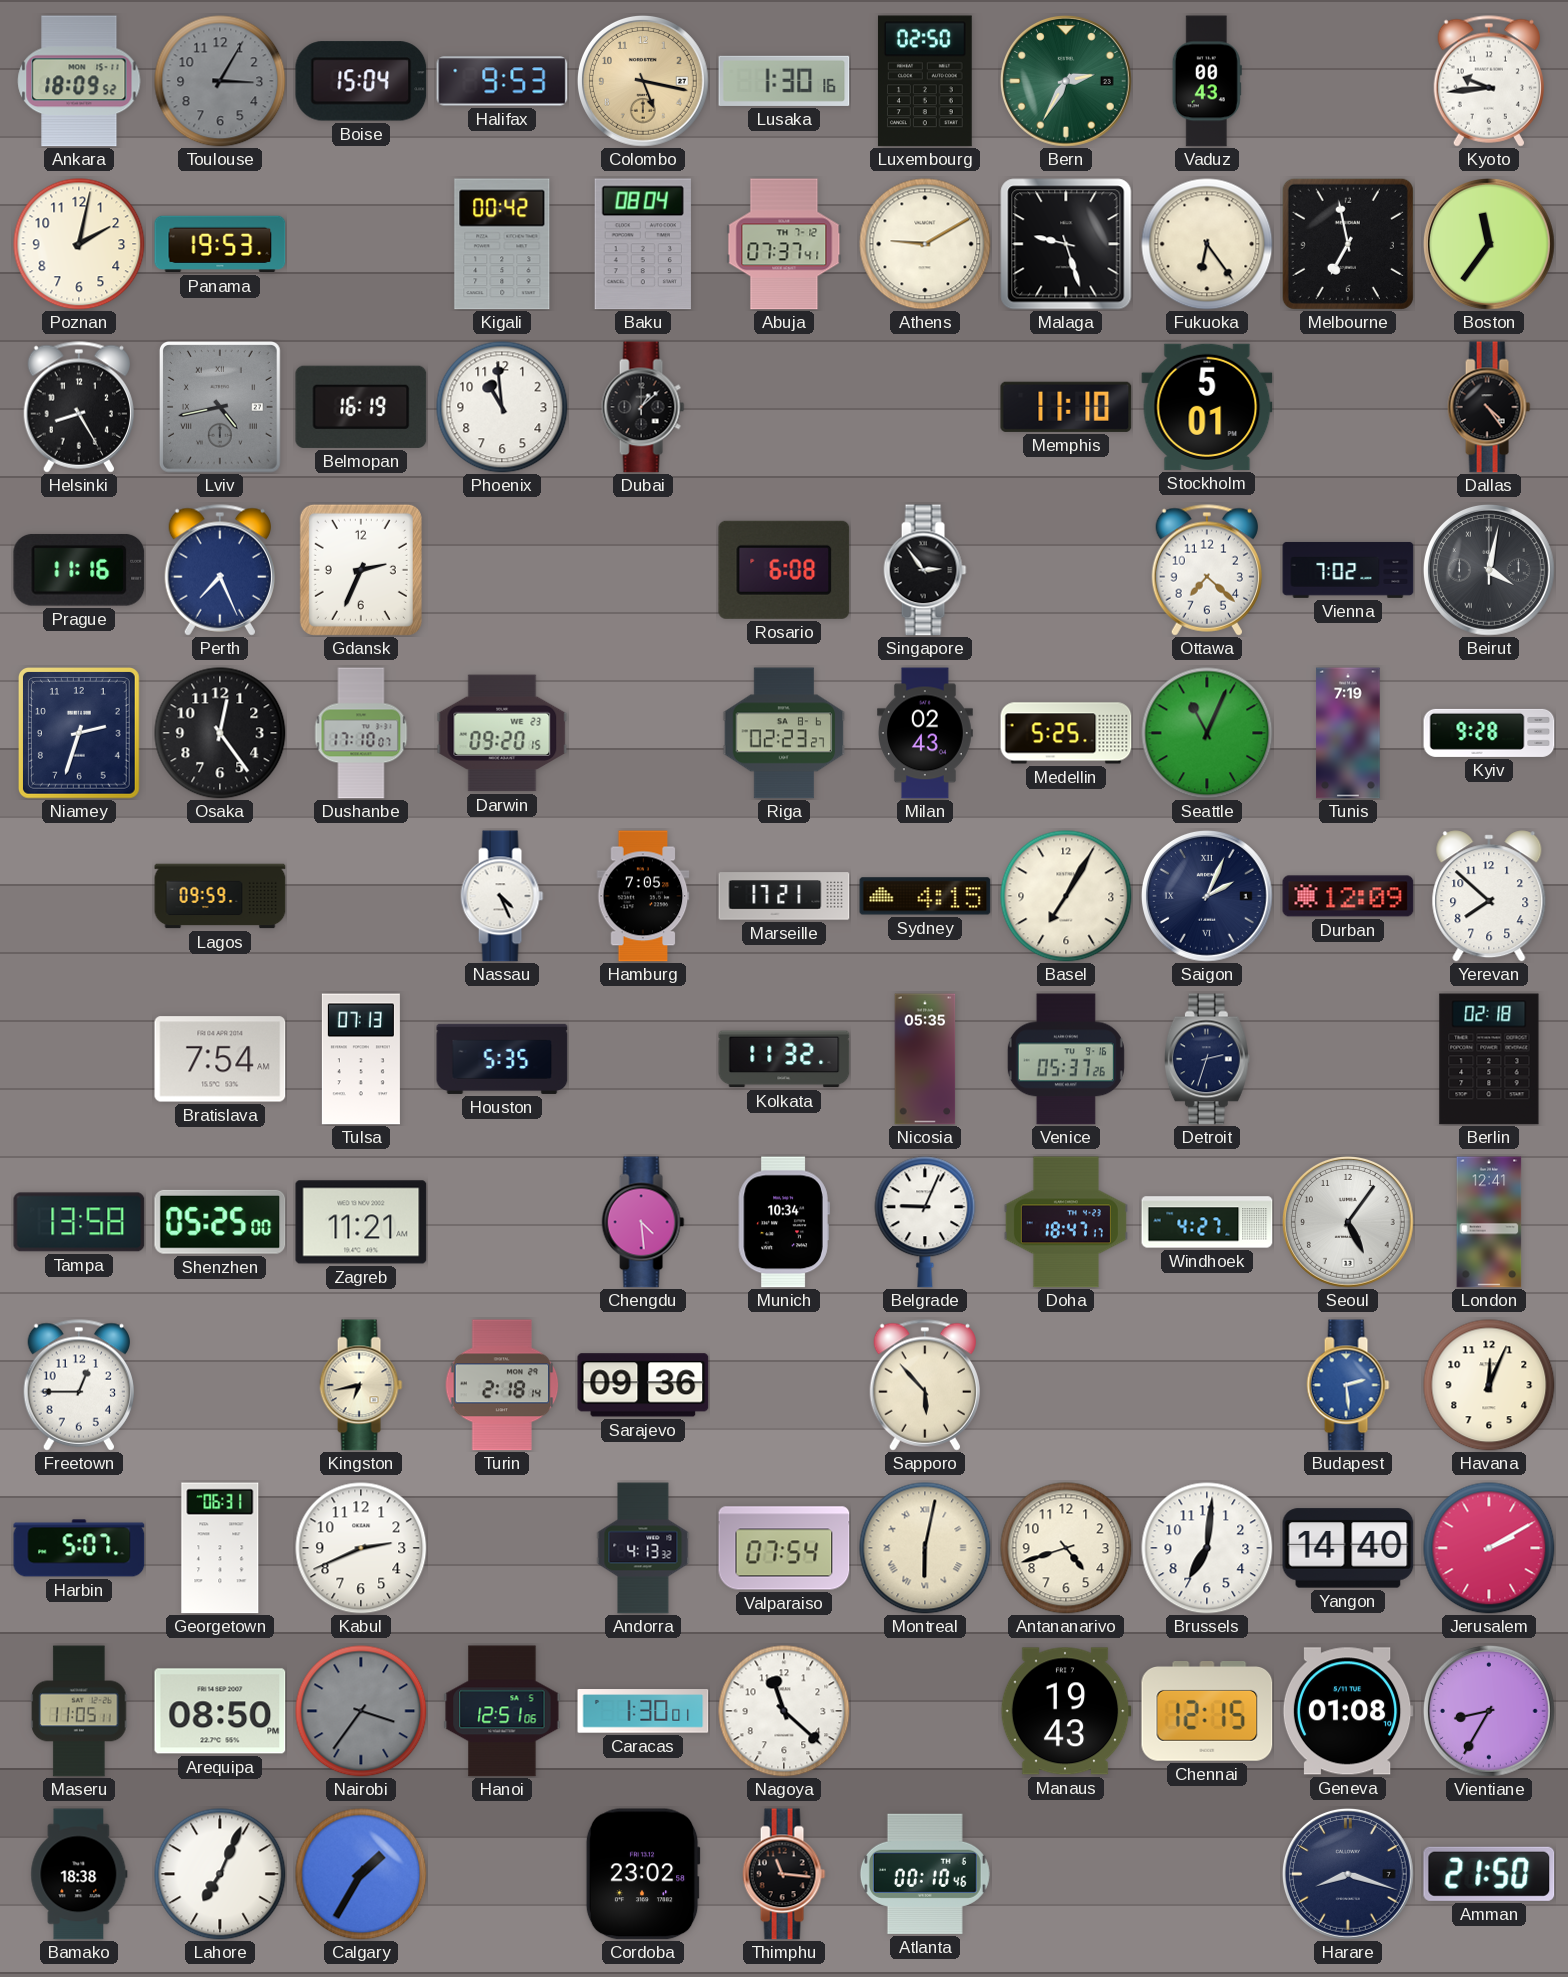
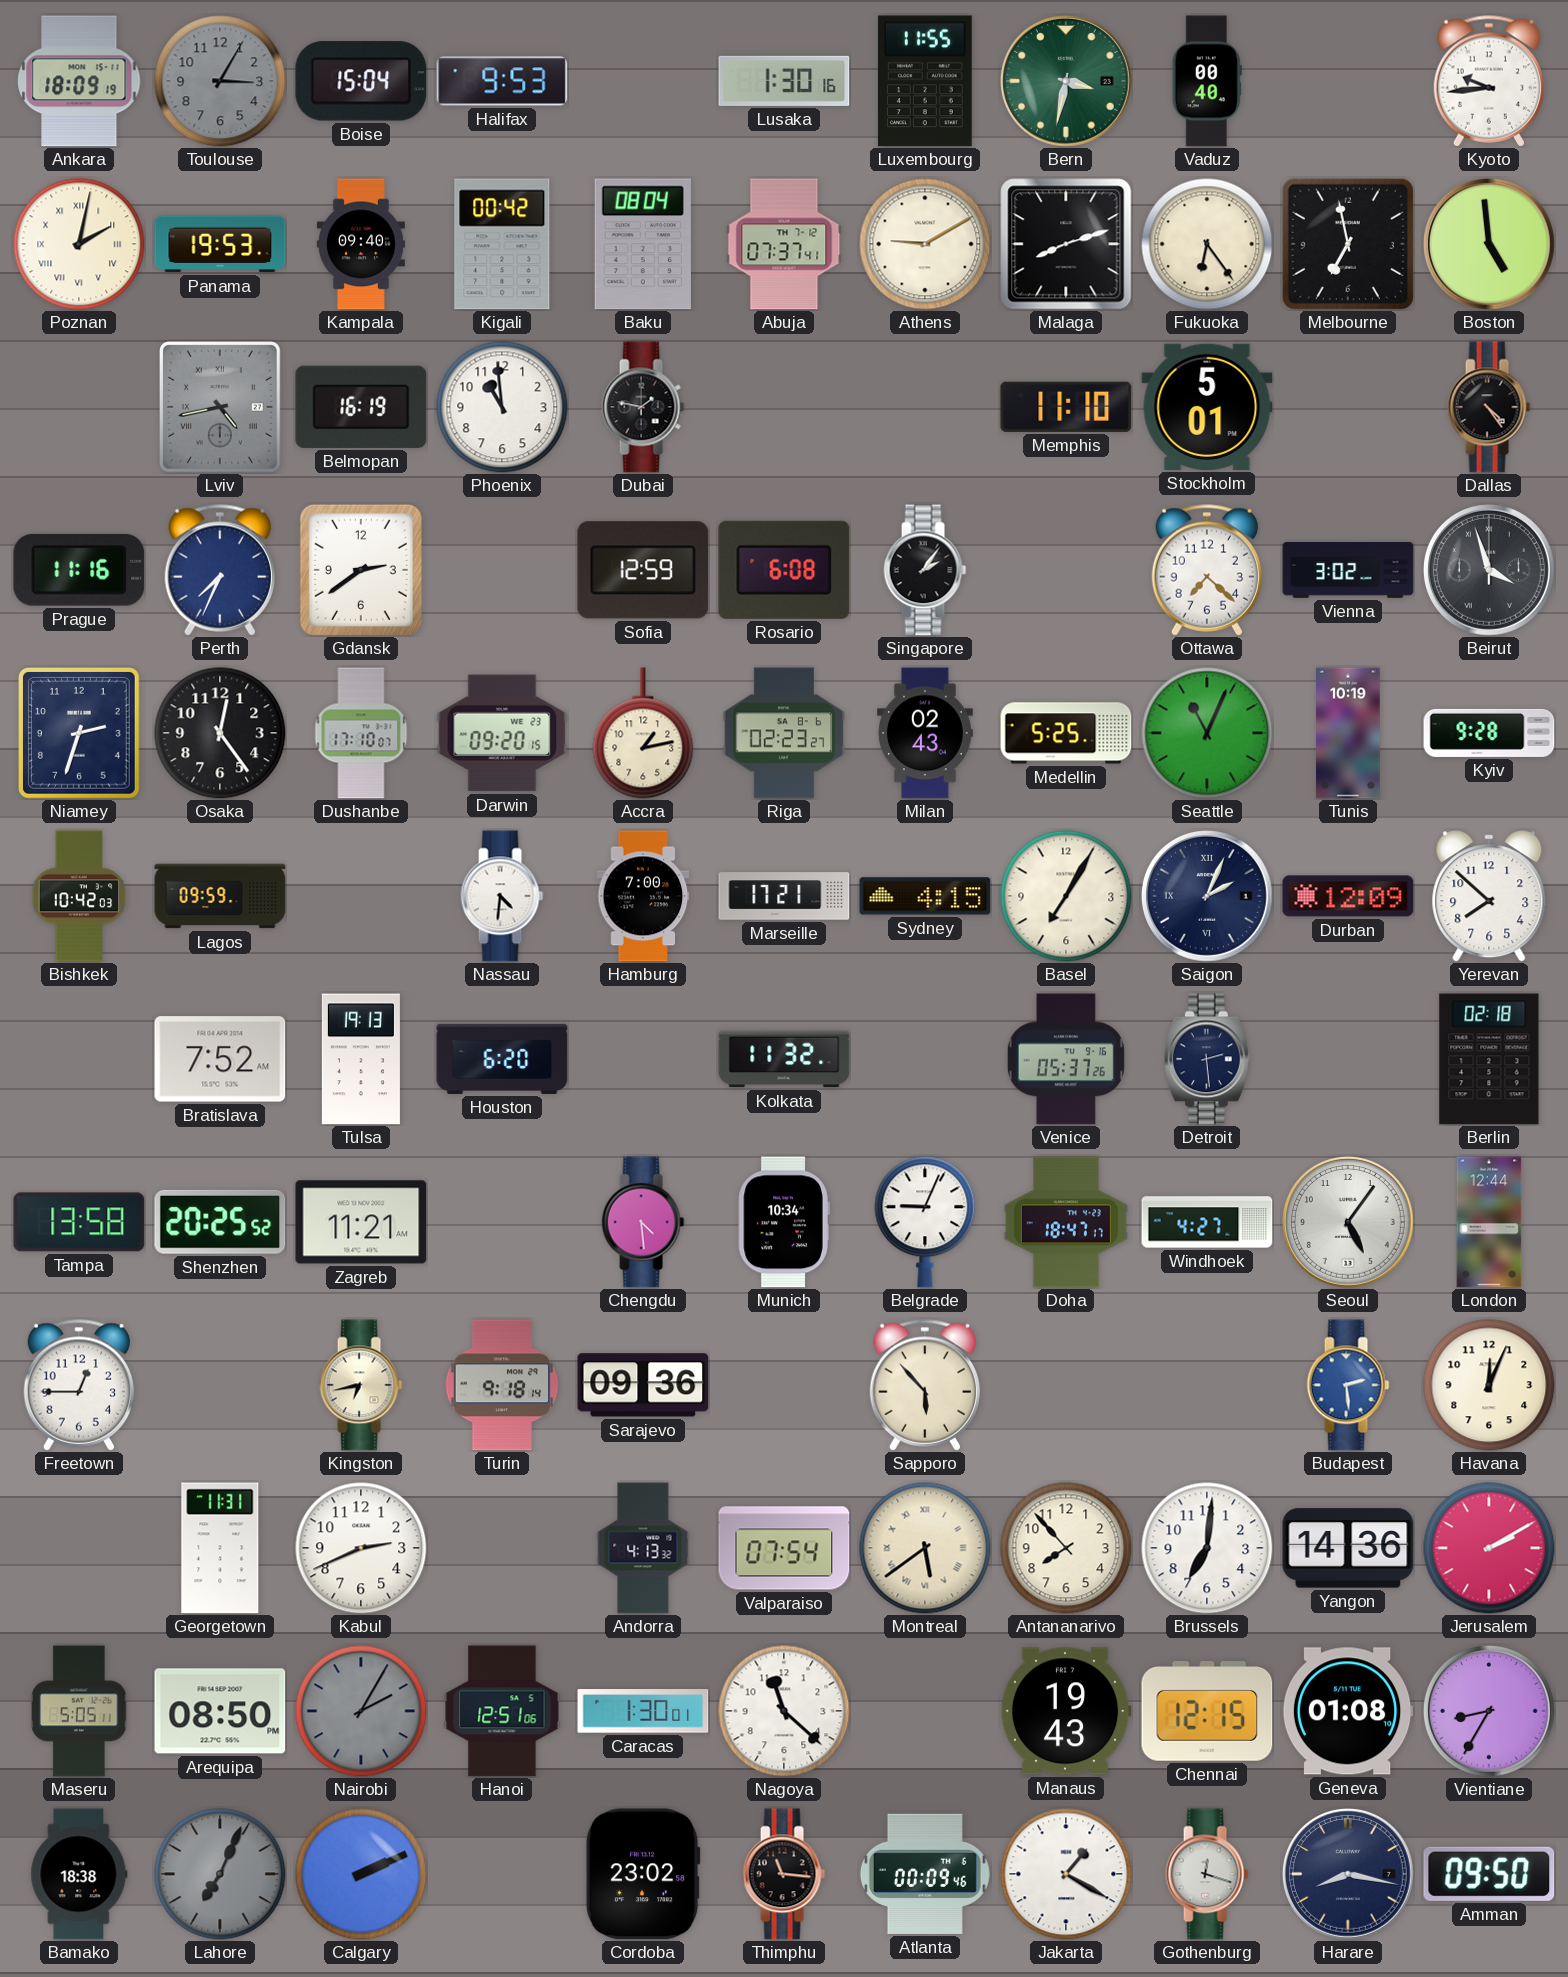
Ankara: 18:09:52 -> 18:09:19 (79, 81)
Colombo: 5:17 -> none (643, 81)
Luxembourg: 02:50 -> 11:55 (925, 81)
Bern: 2:35 -> 3:32 (1066, 81)
Vaduz: 00:43 -> 00:40 (1207, 81)
Poznan numerals: Arabic -> Roman (79, 244)
Kampala: none -> 09:40 (361, 244)
Malaga: 9:27 -> 8:12 (1066, 244)
Boston: 11:36 -> 4:59 (1489, 244)
Helsinki: 8:25 -> none (78, 407)
Dubai: 1:08 -> 1:47 (643, 407)
Perth: 7:26 -> 7:34 (219, 570)
Gdansk: 2:34 -> 2:39 (361, 570)
Sofia: none -> 12:59 (643, 570)
Singapore: 2:54 -> 2:06 (925, 570)
Vienna: 7:02 -> 3:02 (1348, 570)
Beirut: 4:02 -> 3:57 (1489, 570)
Accra: none -> 1:13 (643, 733)
Tunis: 7:19 -> 10:19 (1348, 733)
Bishkek: none -> 10:42 (79, 896)
Nassau: 4:26 -> 4:31 (502, 896)
Hamburg: 7:05 -> 7:00 (643, 896)
Bratislava: 7:54 -> 7:52 (220, 1059)
Tulsa: 07:13 -> 19:13 (361, 1059)
Houston: 5:35 -> 6:20 (502, 1059)
Nicosia: 05:35 -> none (925, 1059)
Detroit: 2:33 -> 2:29 (1207, 1059)
Shenzhen: 05:25 -> 20:25 (220, 1222)
London: 12:41 -> 12:44 (1489, 1222)
Turin: 2:18 -> 9:18 (502, 1385)
Harbin: 5:07 -> none (79, 1548)
Georgetown: 06:31 -> 11:31 (220, 1548)
Montreal: 6:02 -> 5:39 (925, 1548)
Antananarivo: 4:42 -> 7:53 (1066, 1548)
Yangon: 14:40 -> 14:36 (1348, 1548)
Maseru: 11:05 -> 5:05 (79, 1711)
Nairobi: 3:36 -> 2:05 (361, 1711)
Lahore dial: white -> grey (220, 1874)
Calgary: 1:35 -> 2:11 (361, 1874)
Atlanta: 00:10 -> 00:09 (925, 1874)
Jakarta: none -> 1:20 (1066, 1874)
Gothenburg: none -> 12:18 (1207, 1874)
Harare: 8:18 -> 8:17 (1348, 1874)
Amman: 21:50 -> 09:50 (1489, 1874)
